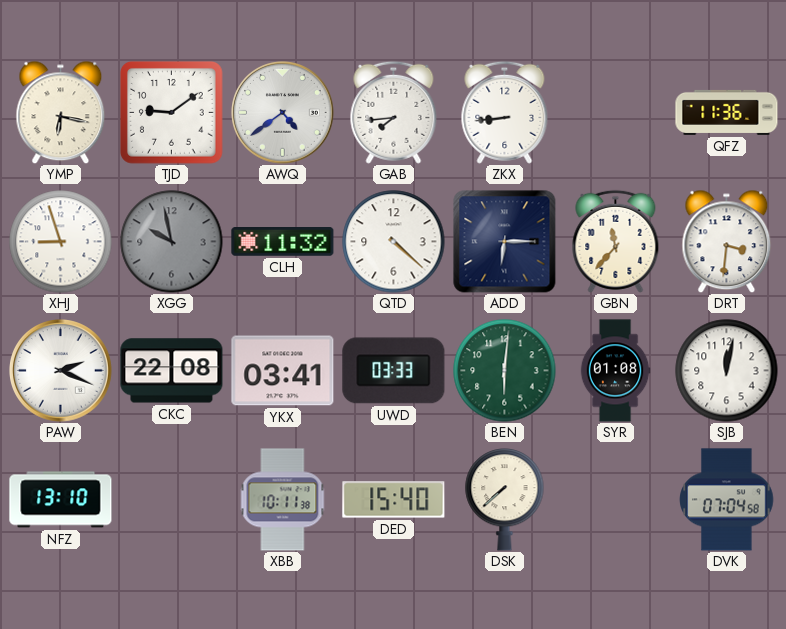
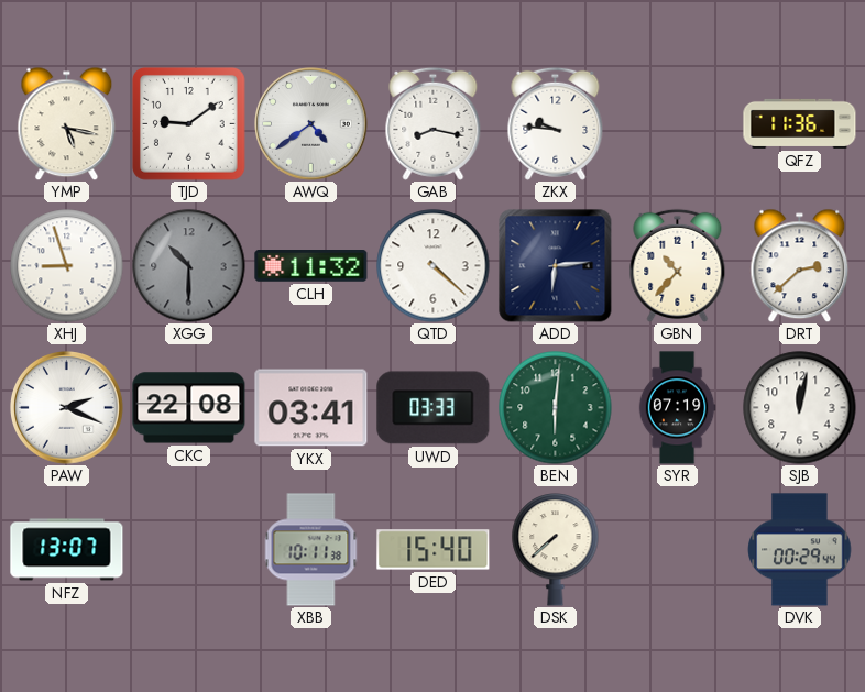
YMP: 6:17 -> 5:17 (67, 123)
GAB: 7:44 -> 8:17 (434, 123)
ZKX: 8:44 -> 9:46 (556, 123)
XGG: 9:58 -> 10:30 (189, 266)
ADD: 6:15 -> 6:14 (556, 266)
GBN: 11:37 -> 10:37 (678, 265)
DRT: 3:31 -> 2:38 (800, 265)
SYR: 01:08 -> 07:19 (677, 408)
NFZ: 13:10 -> 13:07 (67, 550)
DVK: 07:04 -> 00:29 (800, 550)
